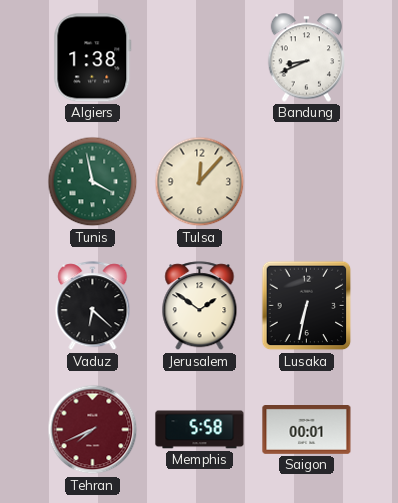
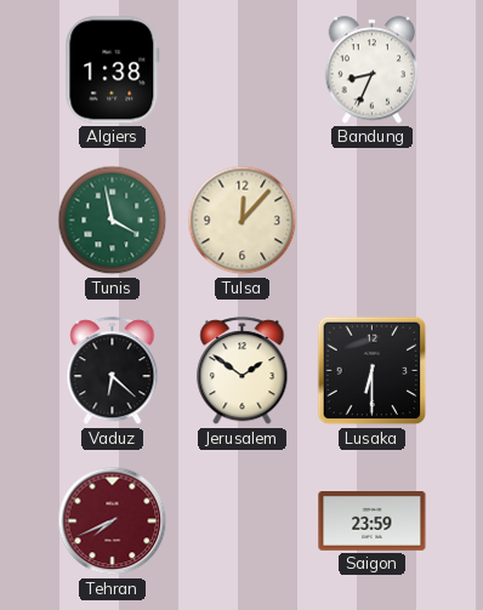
Bandung: 8:41 -> 8:34 (373, 70)
Lusaka: 6:32 -> 6:30 (373, 371)
Memphis: 5:58 -> none (200, 430)
Saigon: 00:01 -> 23:59 (373, 521)
